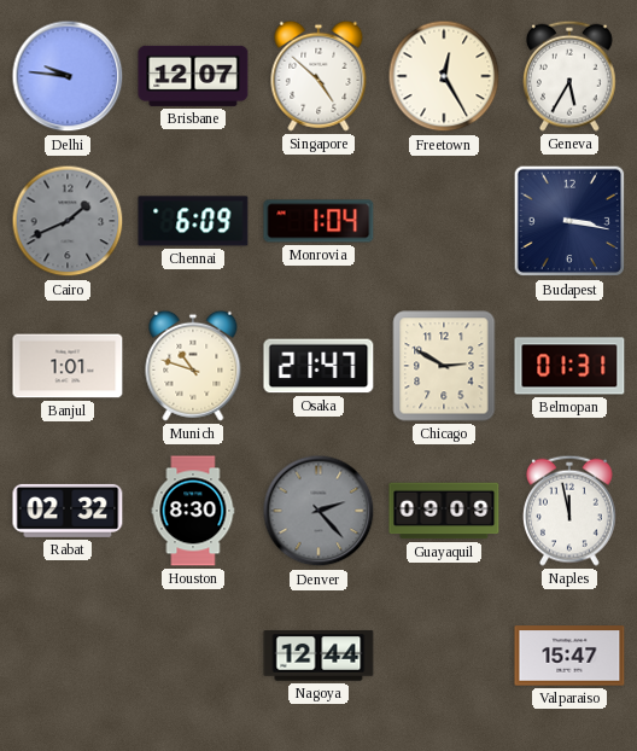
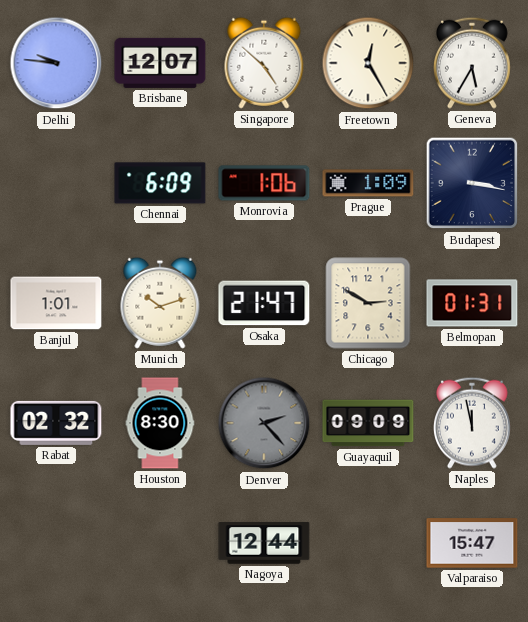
Cairo: 1:41 -> none (68, 221)
Monrovia: 1:04 -> 1:06 (264, 183)
Prague: none -> 1:09 (368, 183)
Munich: 10:48 -> 10:12 (160, 303)
